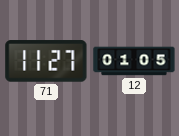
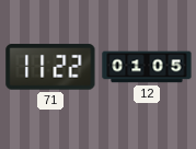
71: 11:27 -> 11:22 (50, 67)
